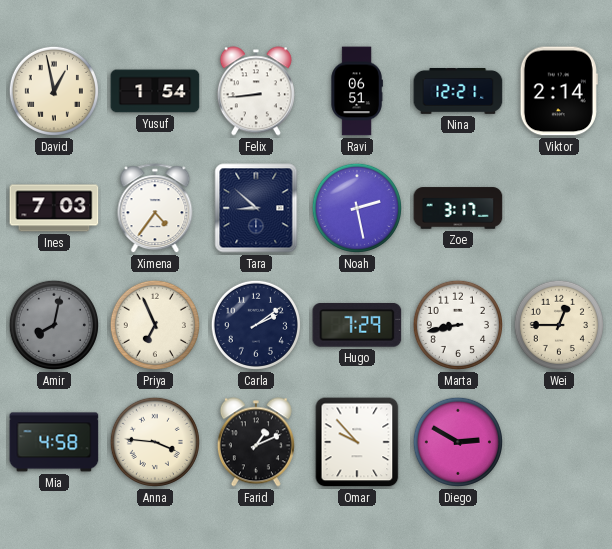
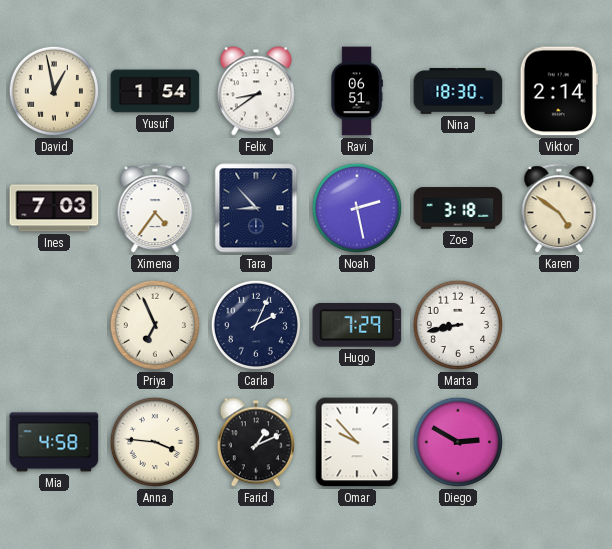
Felix: 8:44 -> 8:39 (256, 91)
Nina: 12:21 -> 18:30 (458, 92)
Tara: 8:52 -> 8:53 (256, 208)
Zoe: 3:17 -> 3:18 (458, 208)
Karen: none -> 4:51 (559, 209)
Amir: 8:02 -> none (54, 325)
Carla: 2:09 -> 2:04 (256, 325)
Wei: 12:45 -> none (559, 325)
